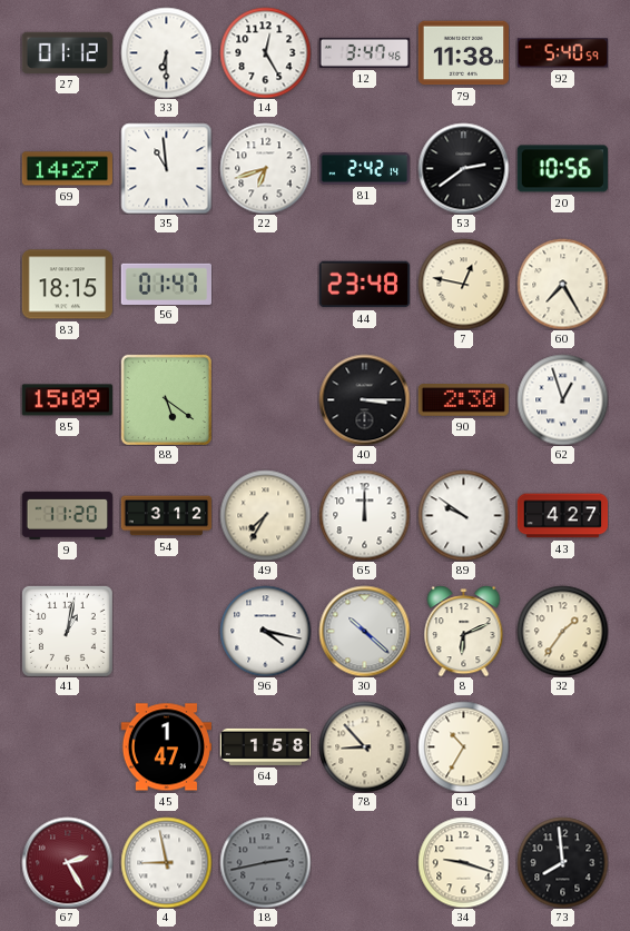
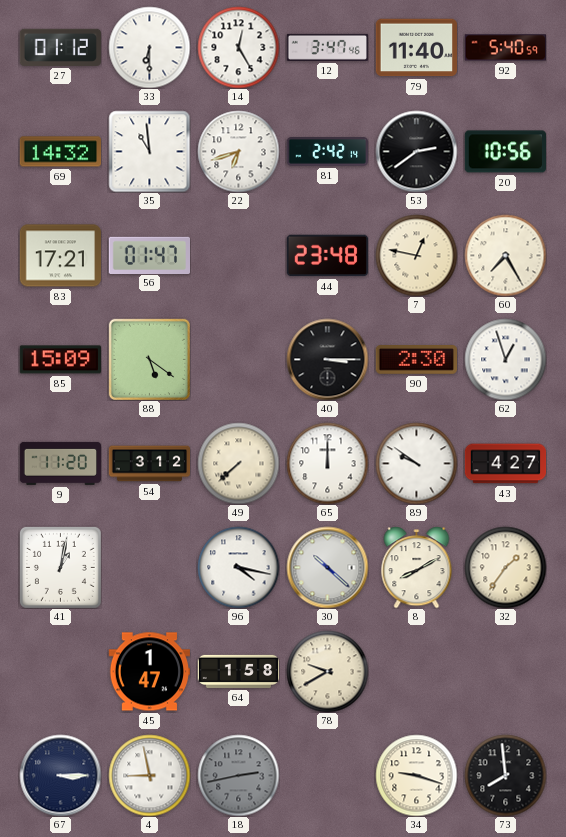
79: 11:38 -> 11:40 (416, 48)
69: 14:27 -> 14:32 (60, 152)
83: 18:15 -> 17:21 (60, 256)
49: 7:35 -> 7:38 (238, 463)
8: 6:11 -> 8:10 (417, 567)
78: 8:53 -> 9:40 (327, 671)
61: 10:35 -> none (463, 746)
67: 2:25 -> 3:15 (60, 775)
67 dial: burgundy -> navy (60, 775)
